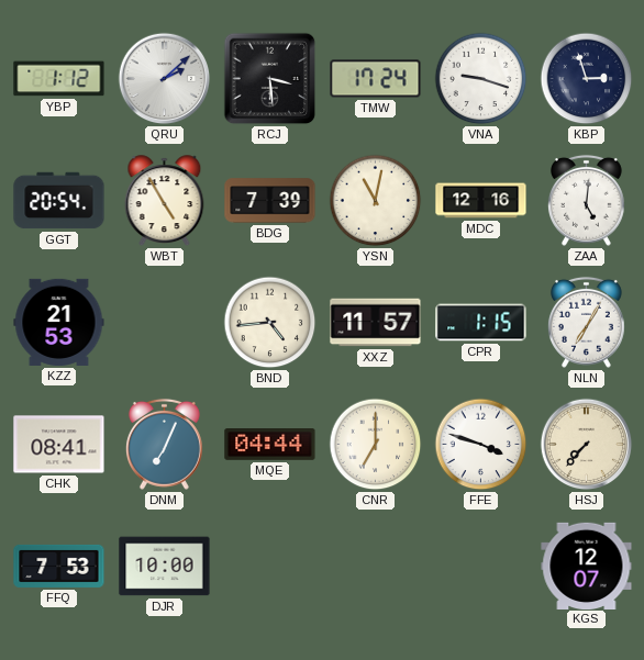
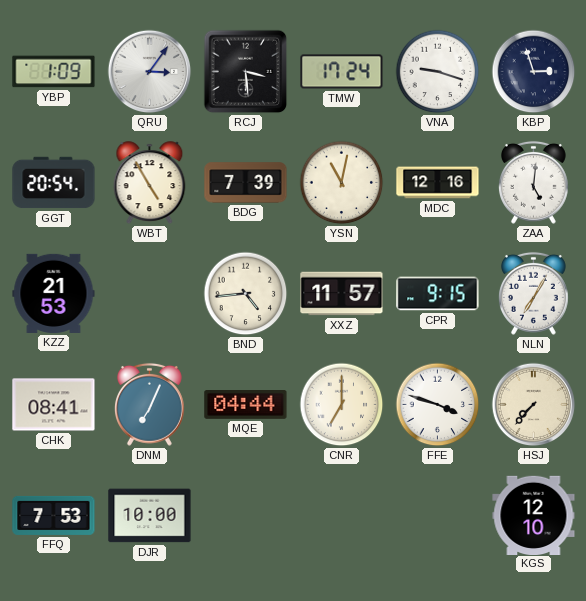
YBP: 1:12 -> 1:09 (54, 72)
QRU: 2:08 -> 3:06 (150, 72)
CPR: 1:15 -> 9:15 (438, 294)
KGS: 12:07 -> 12:10 (534, 515)
